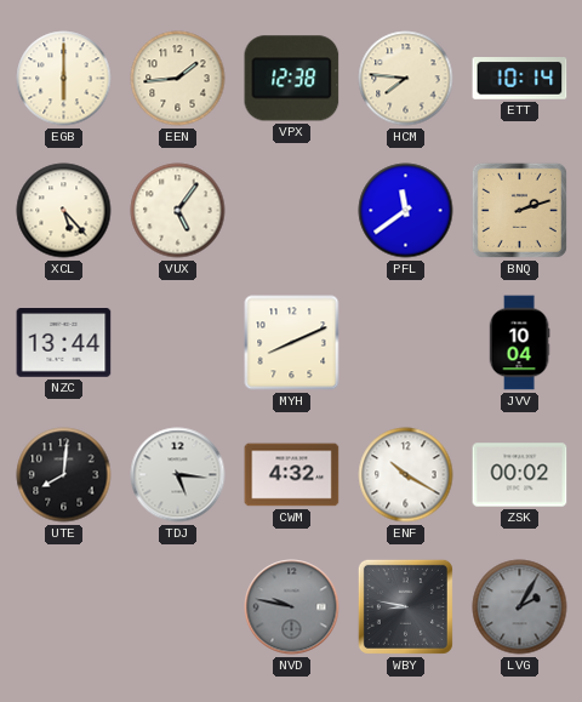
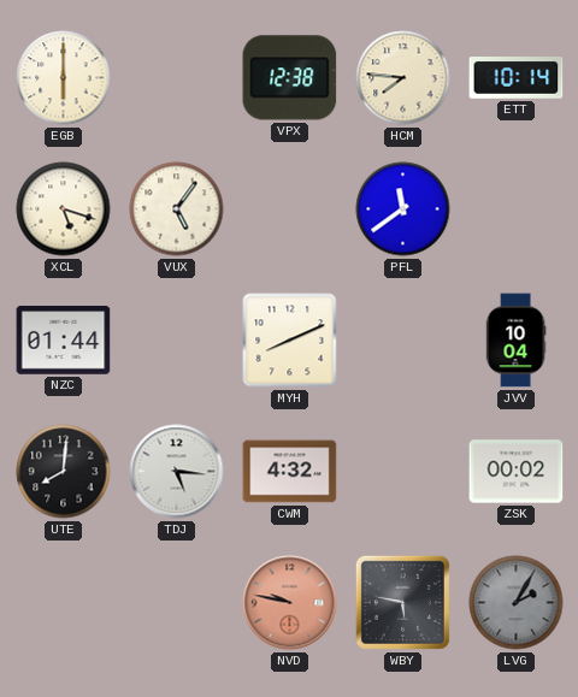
EEN: 1:44 -> none (178, 79)
XCL: 5:23 -> 5:18 (64, 209)
BNQ: 2:12 -> none (519, 210)
NZC: 13:44 -> 01:44 (64, 341)
ENF: 10:20 -> none (406, 475)
NVD dial: grey -> salmon (290, 603)
WBY: 8:47 -> 5:47 (402, 602)
